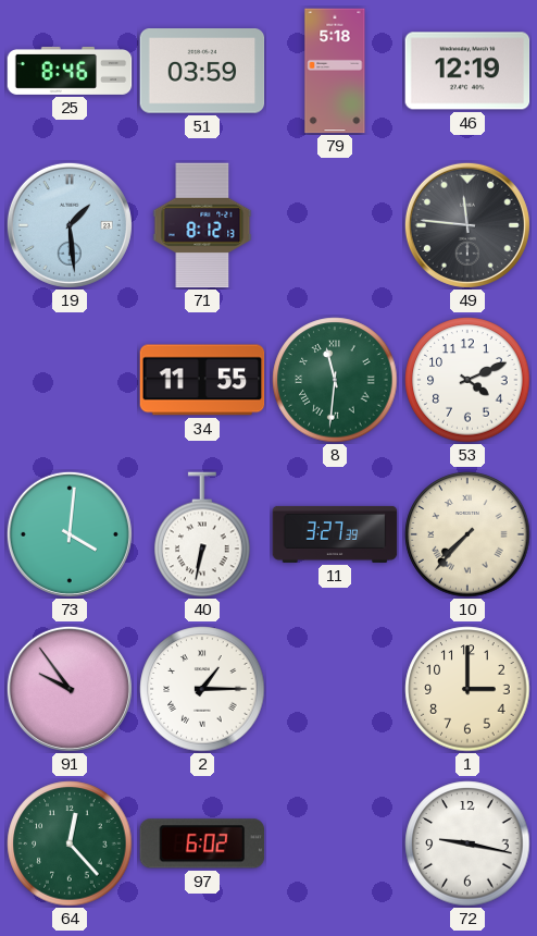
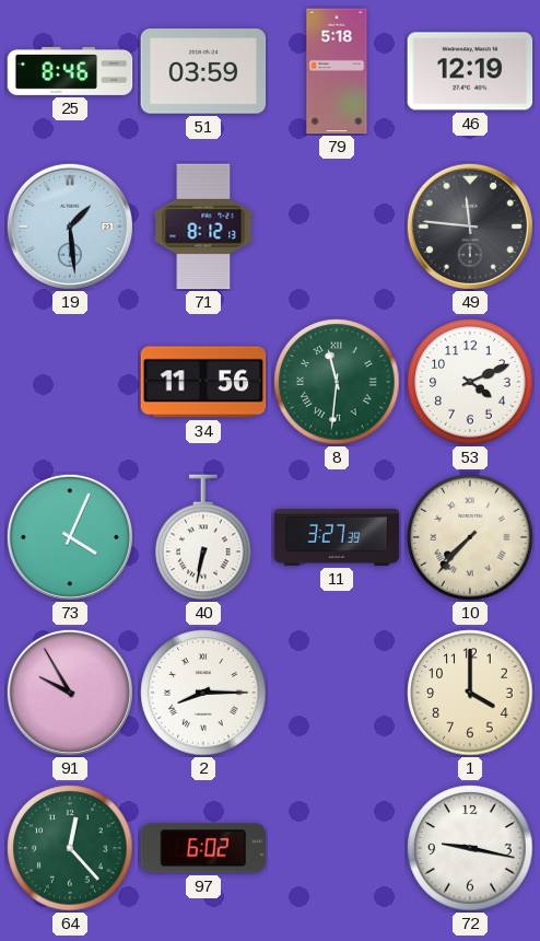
34: 11:55 -> 11:56 (203, 382)
73: 4:01 -> 4:04 (70, 537)
91: 9:54 -> 9:55 (70, 693)
2: 1:15 -> 8:15 (203, 693)
1: 3:00 -> 4:00 (470, 693)
